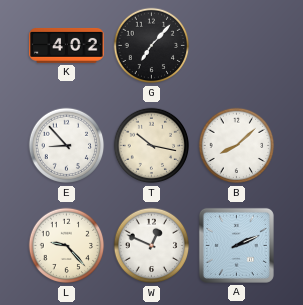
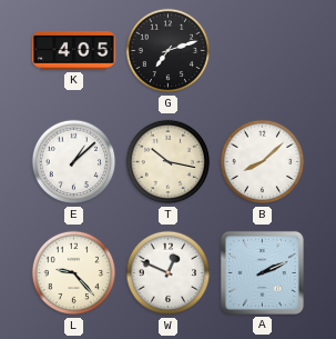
K: 4:02 -> 4:05 (74, 50)
G: 7:07 -> 7:12 (169, 51)
E: 8:53 -> 1:08 (74, 162)
